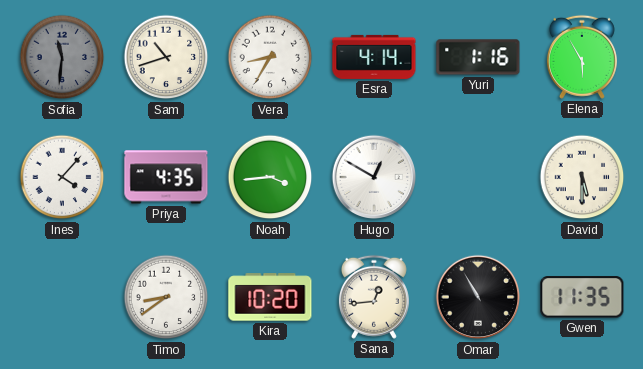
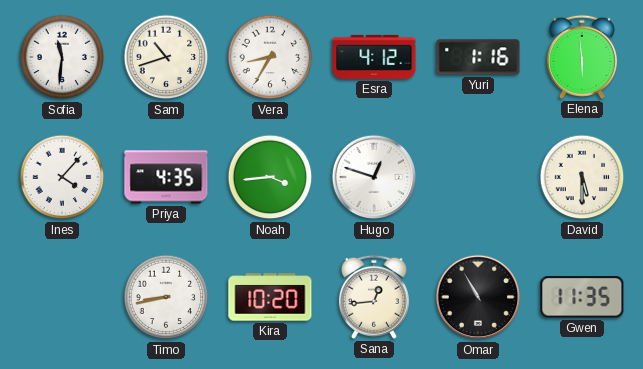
Sofia dial: grey -> white (62, 57)
Esra: 4:14 -> 4:12 (374, 57)
Elena: 5:55 -> 5:59 (582, 57)
Hugo: 12:50 -> 12:48 (374, 177)
Timo: 8:39 -> 8:43 (166, 297)
